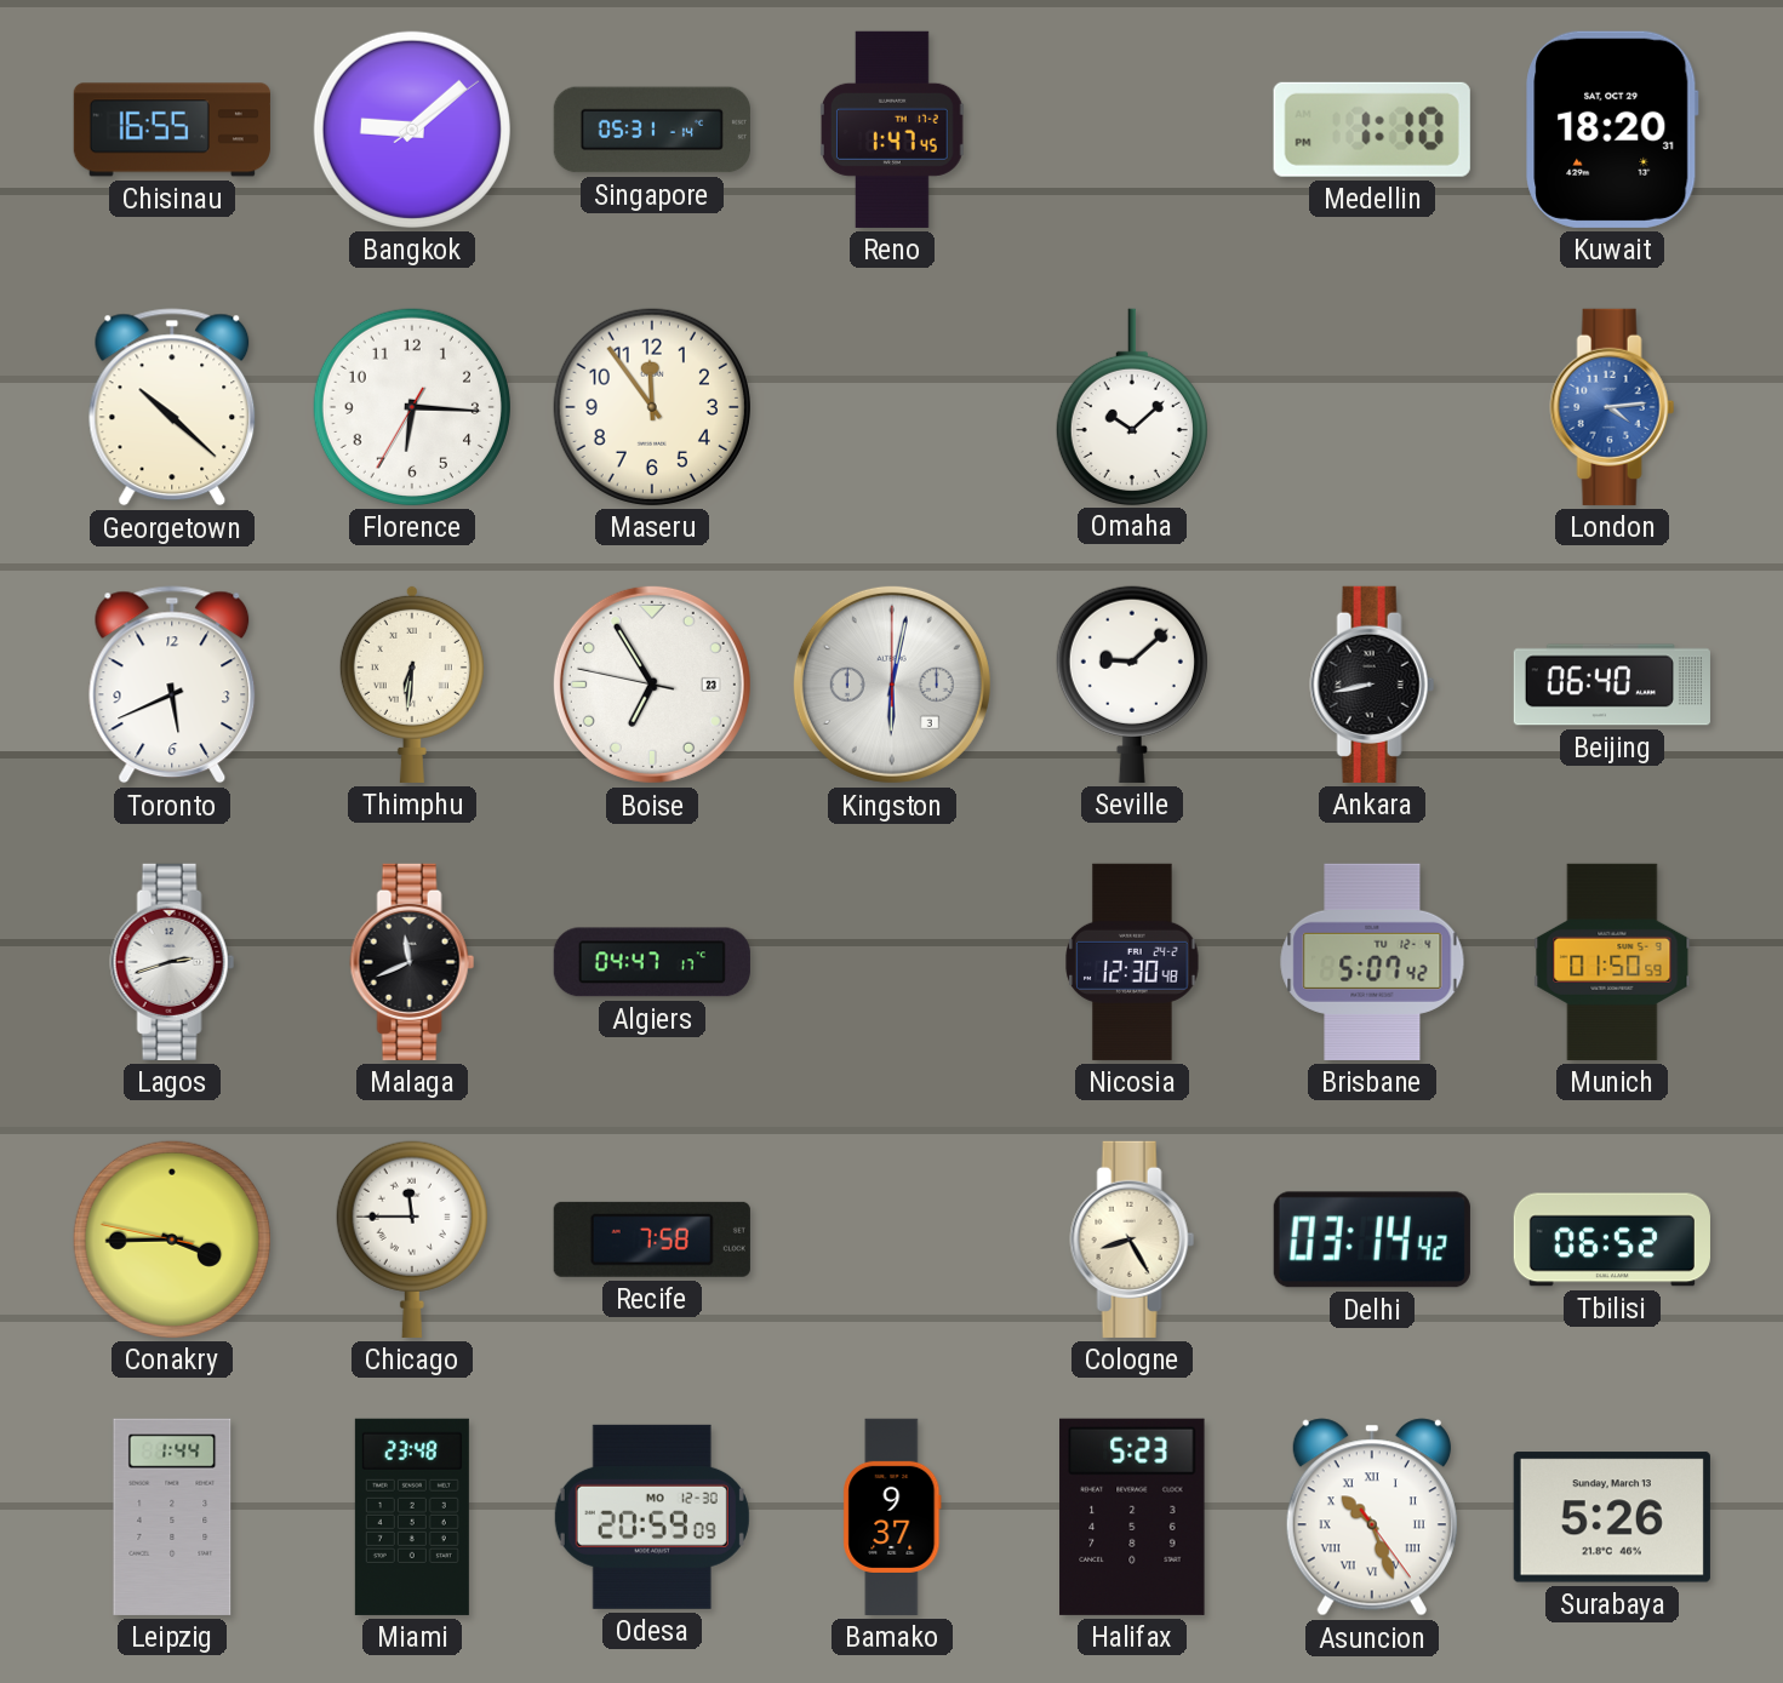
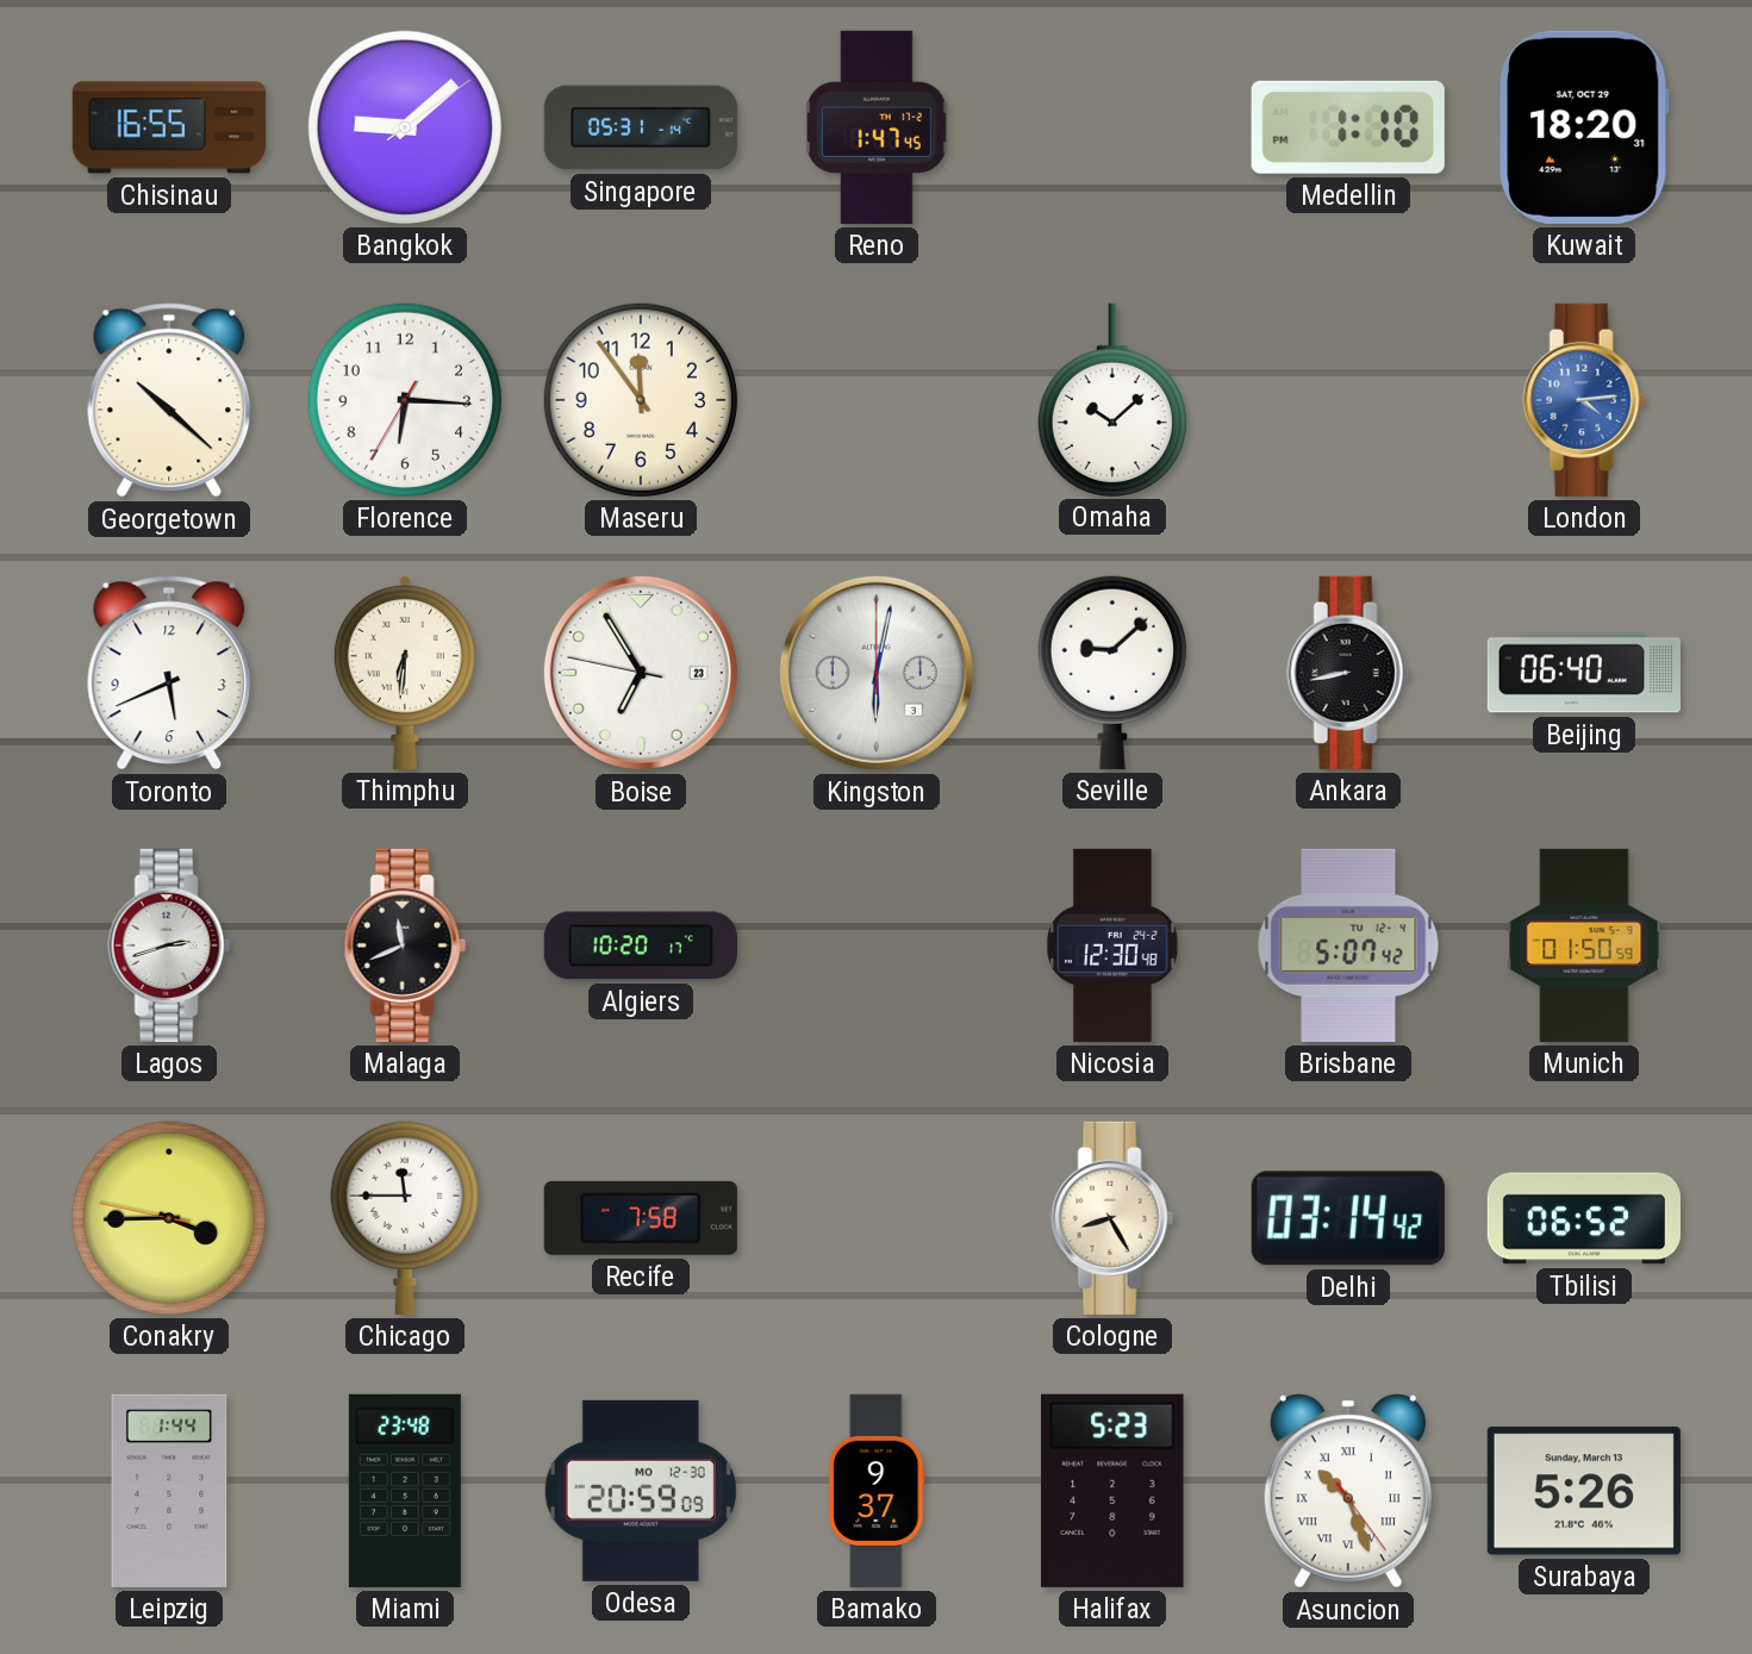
Algiers: 04:47 -> 10:20 (641, 945)
